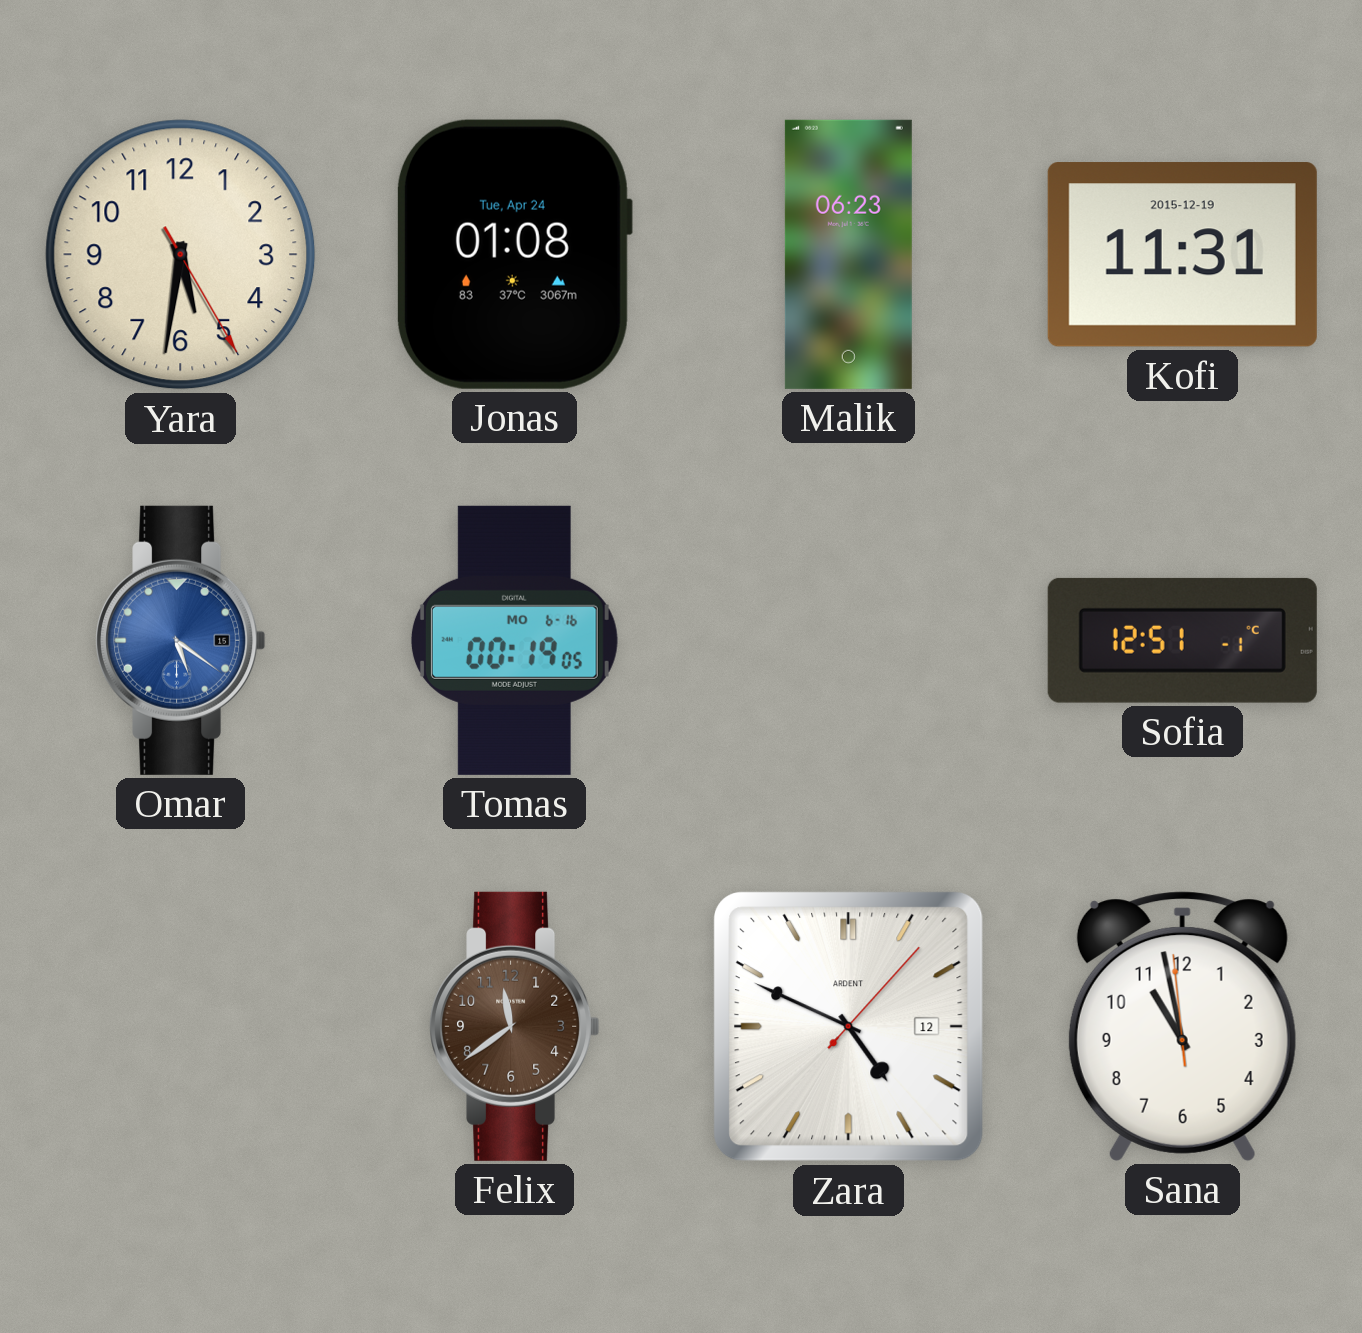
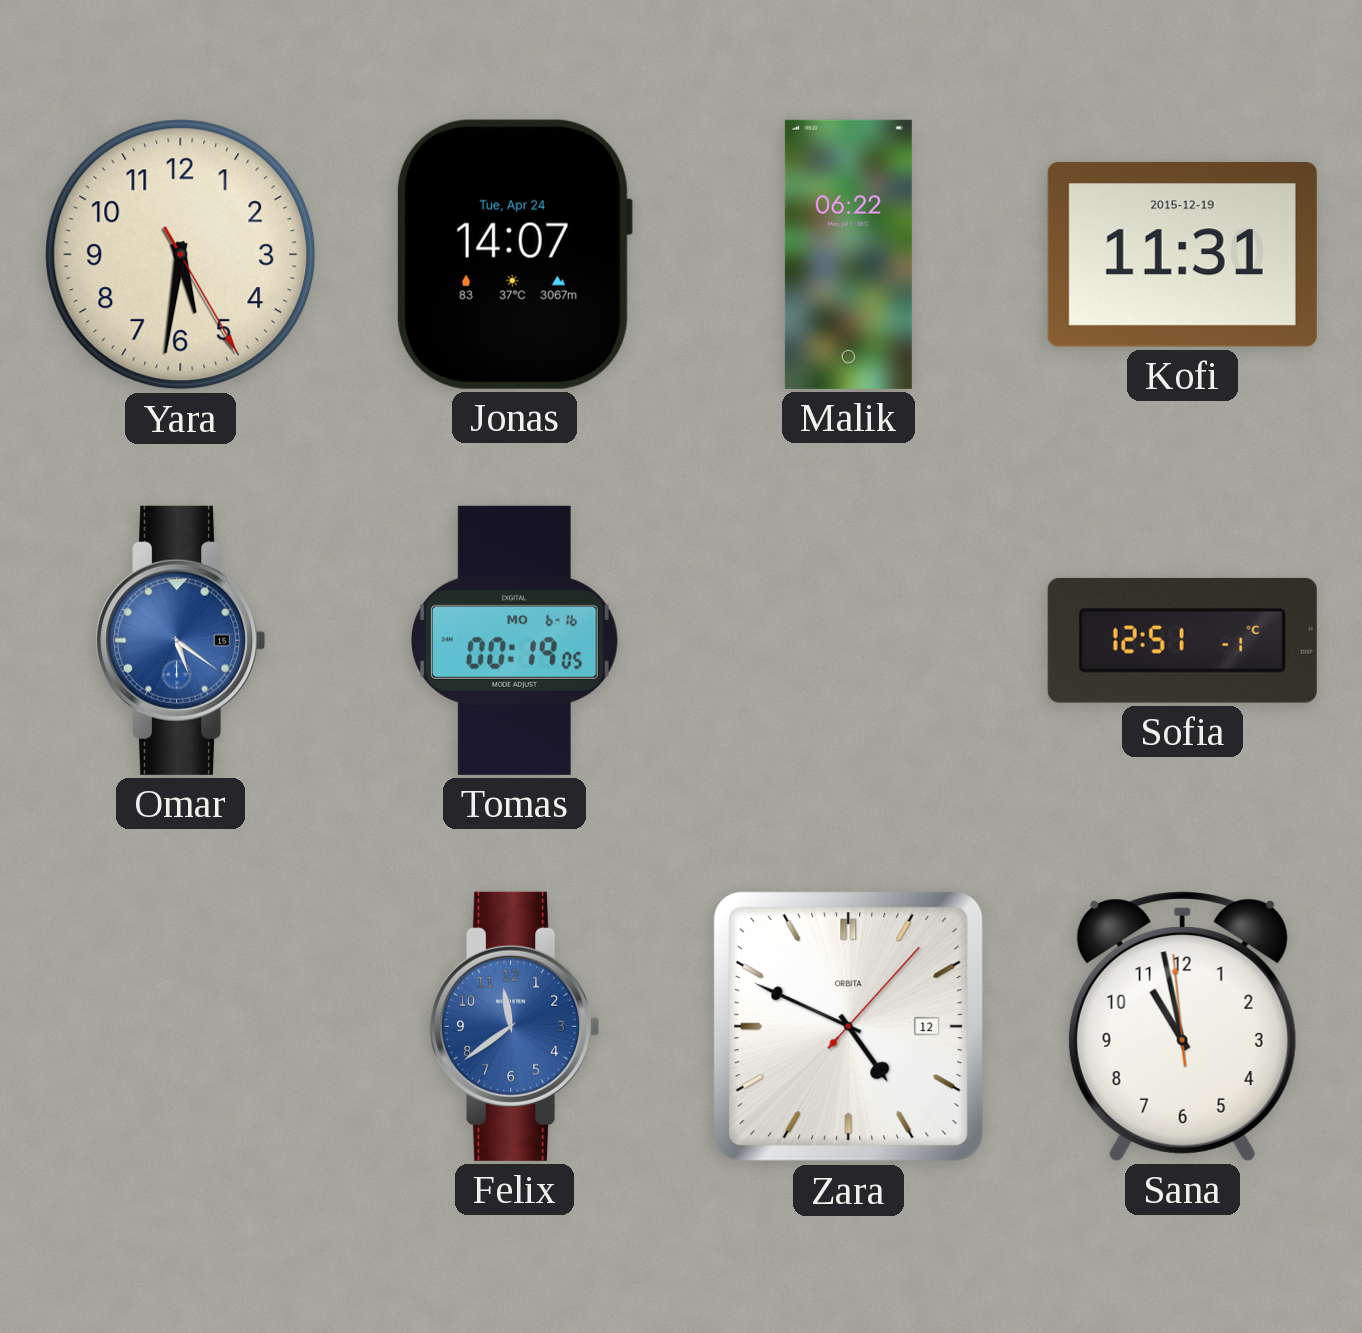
Jonas: 01:08 -> 14:07 (514, 254)
Malik: 06:23 -> 06:22 (848, 254)
Felix dial: brown -> blue (515, 1026)
Zara brand: ARDENT -> ORBITA (848, 1026)
